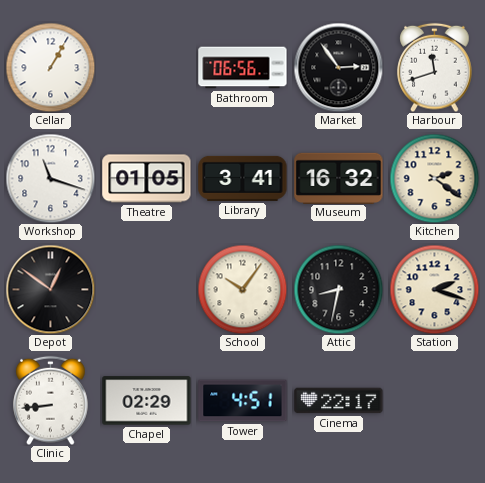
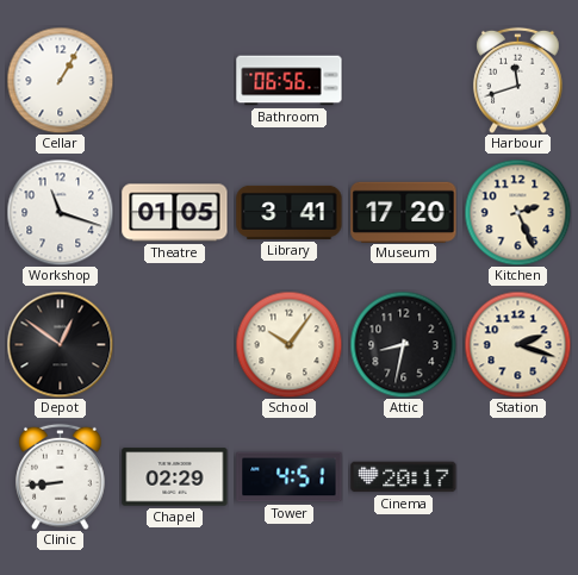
Market: 2:54 -> none (338, 67)
Museum: 16:32 -> 17:20 (404, 212)
Kitchen: 2:21 -> 2:26 (517, 212)
Cinema: 22:17 -> 20:17 (404, 477)
